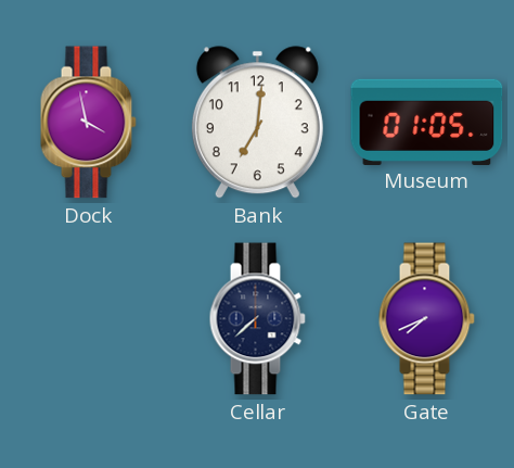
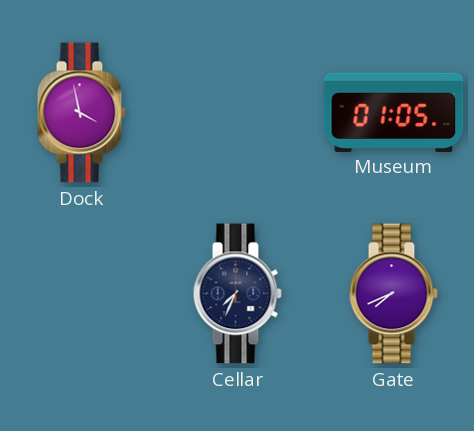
Bank: 7:01 -> none (257, 123)
Cellar: 7:38 -> 7:34 (237, 294)
